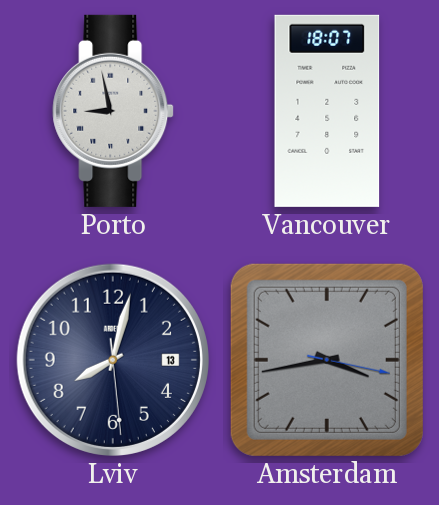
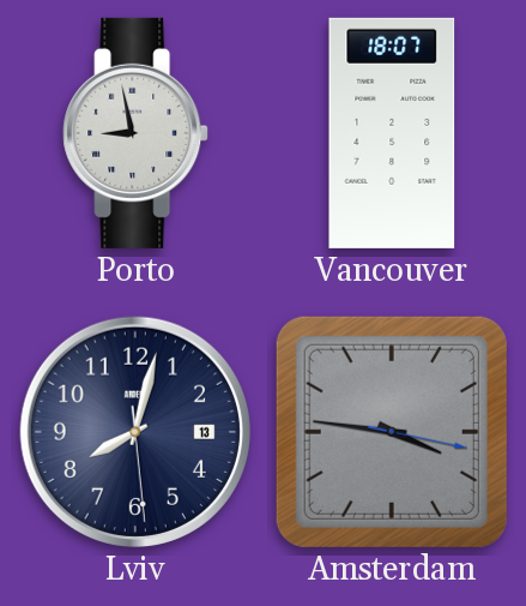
Amsterdam: 3:43 -> 3:46 (392, 432)
